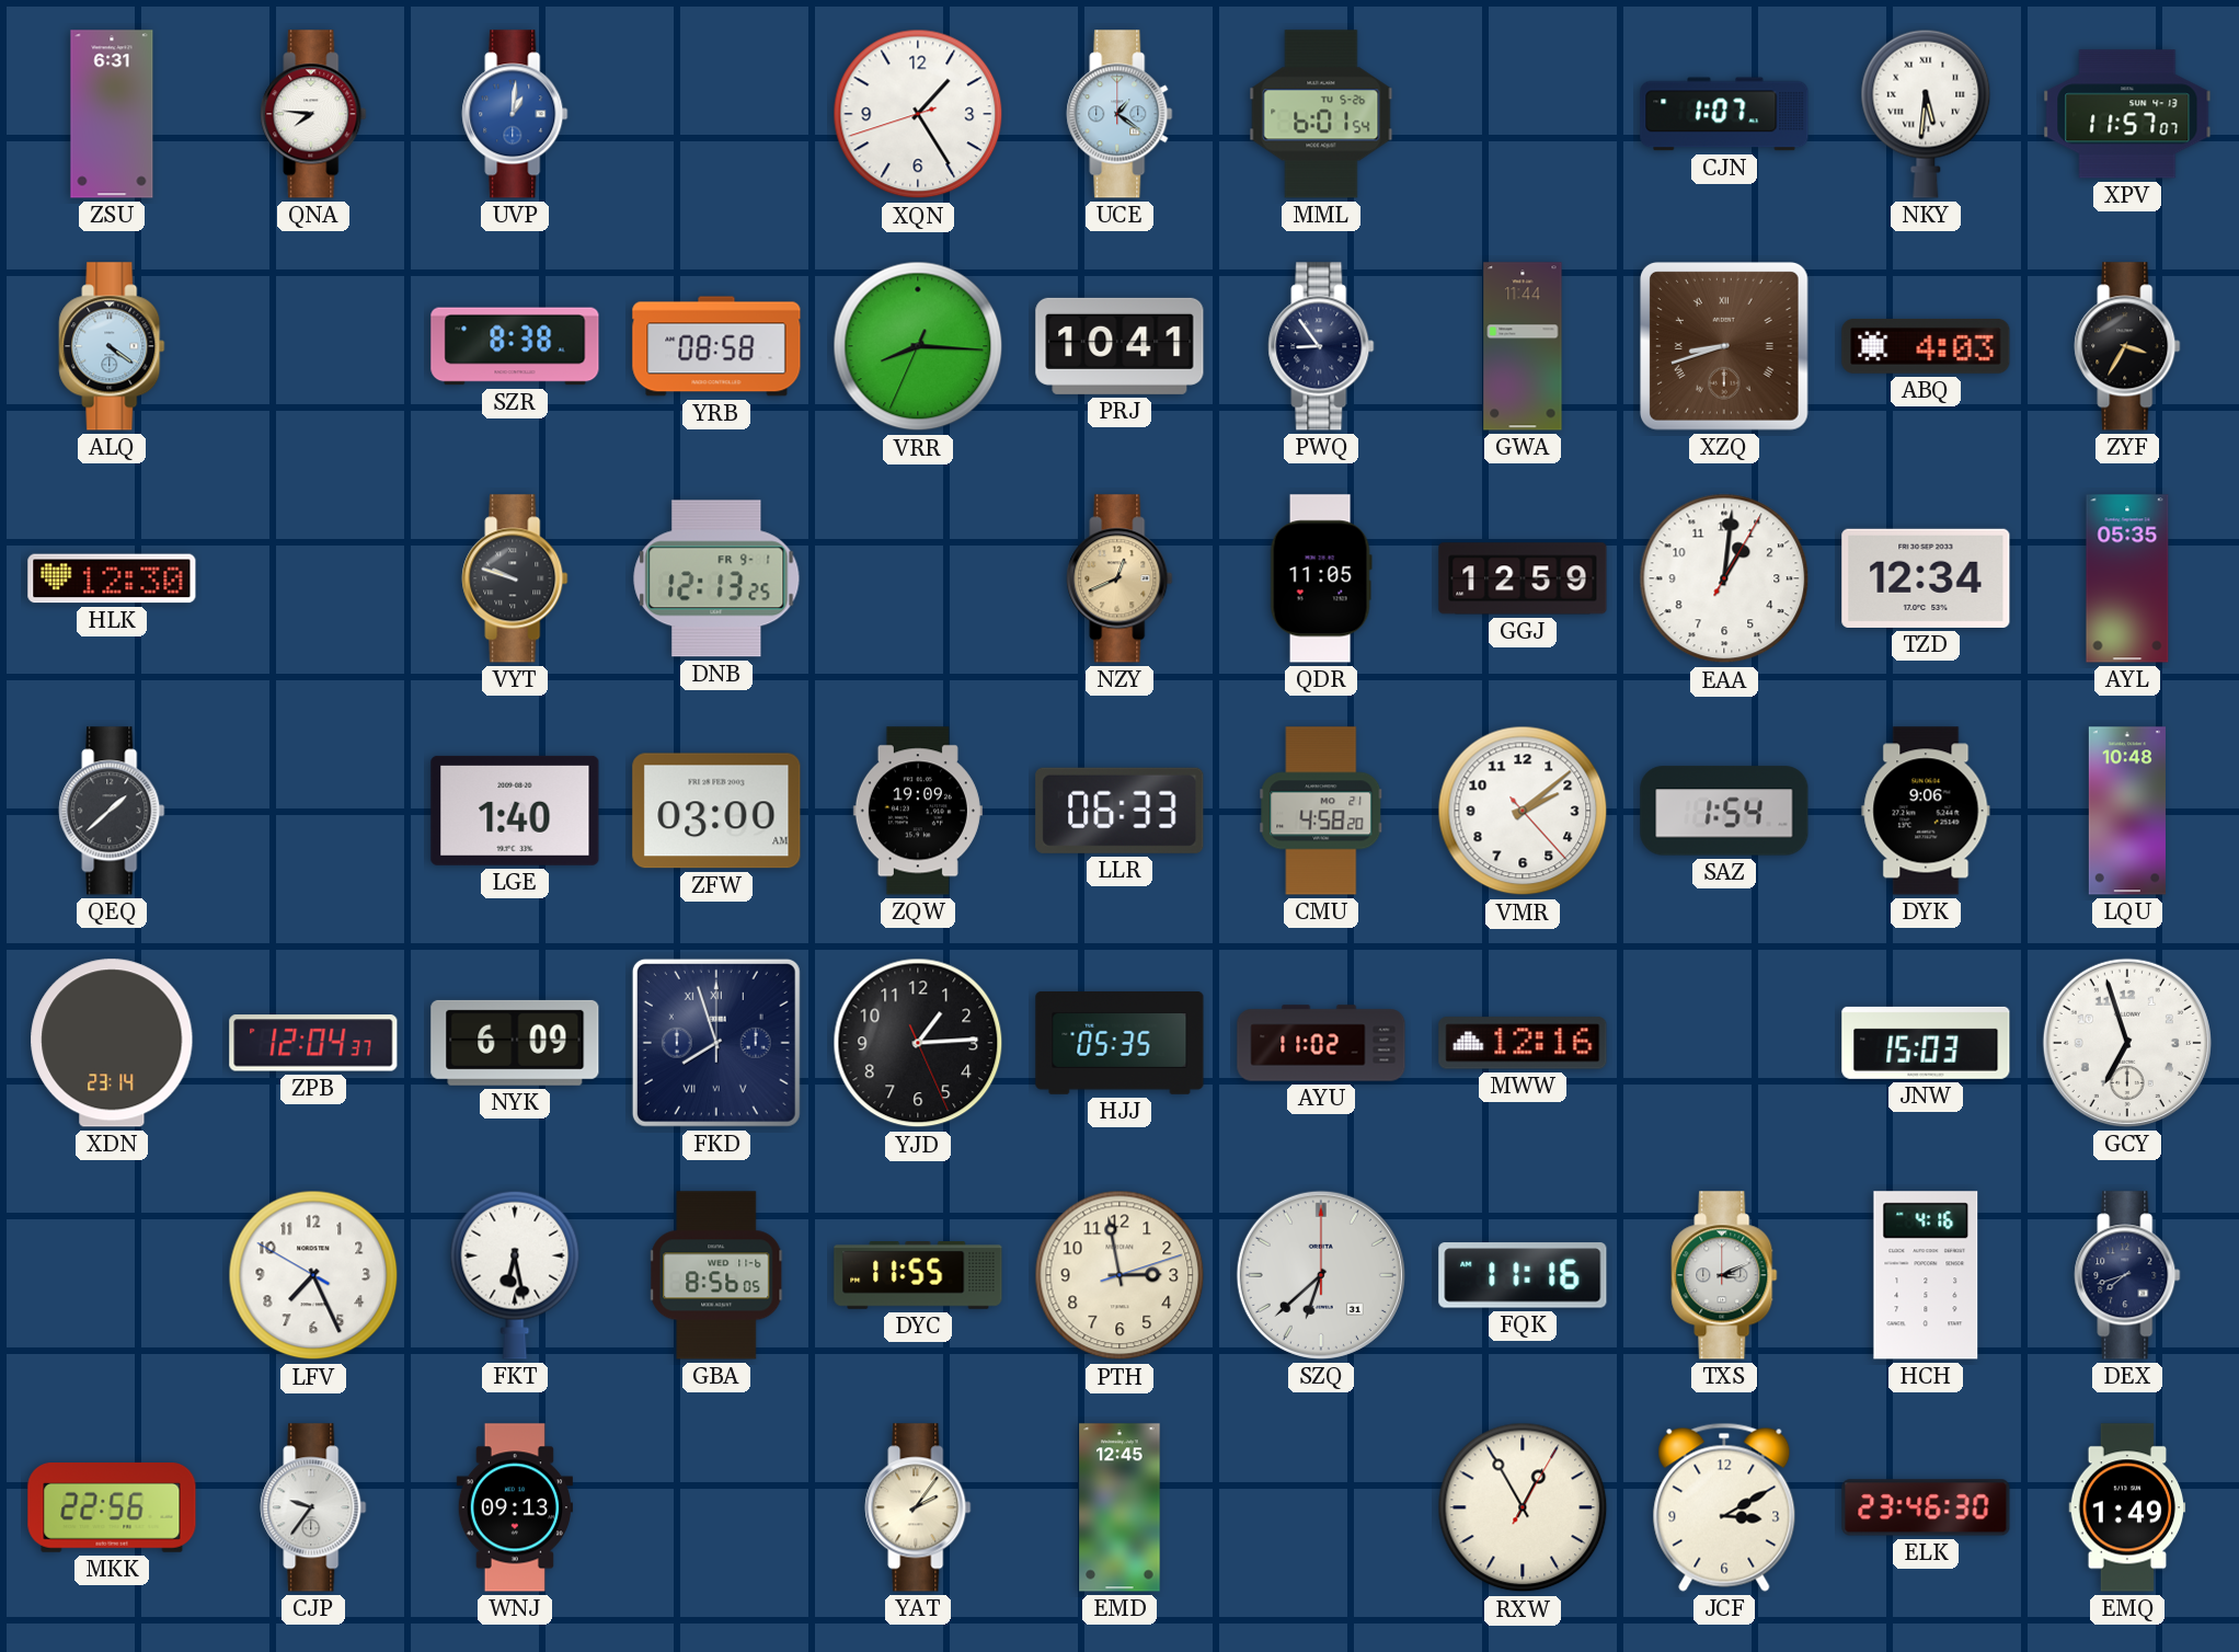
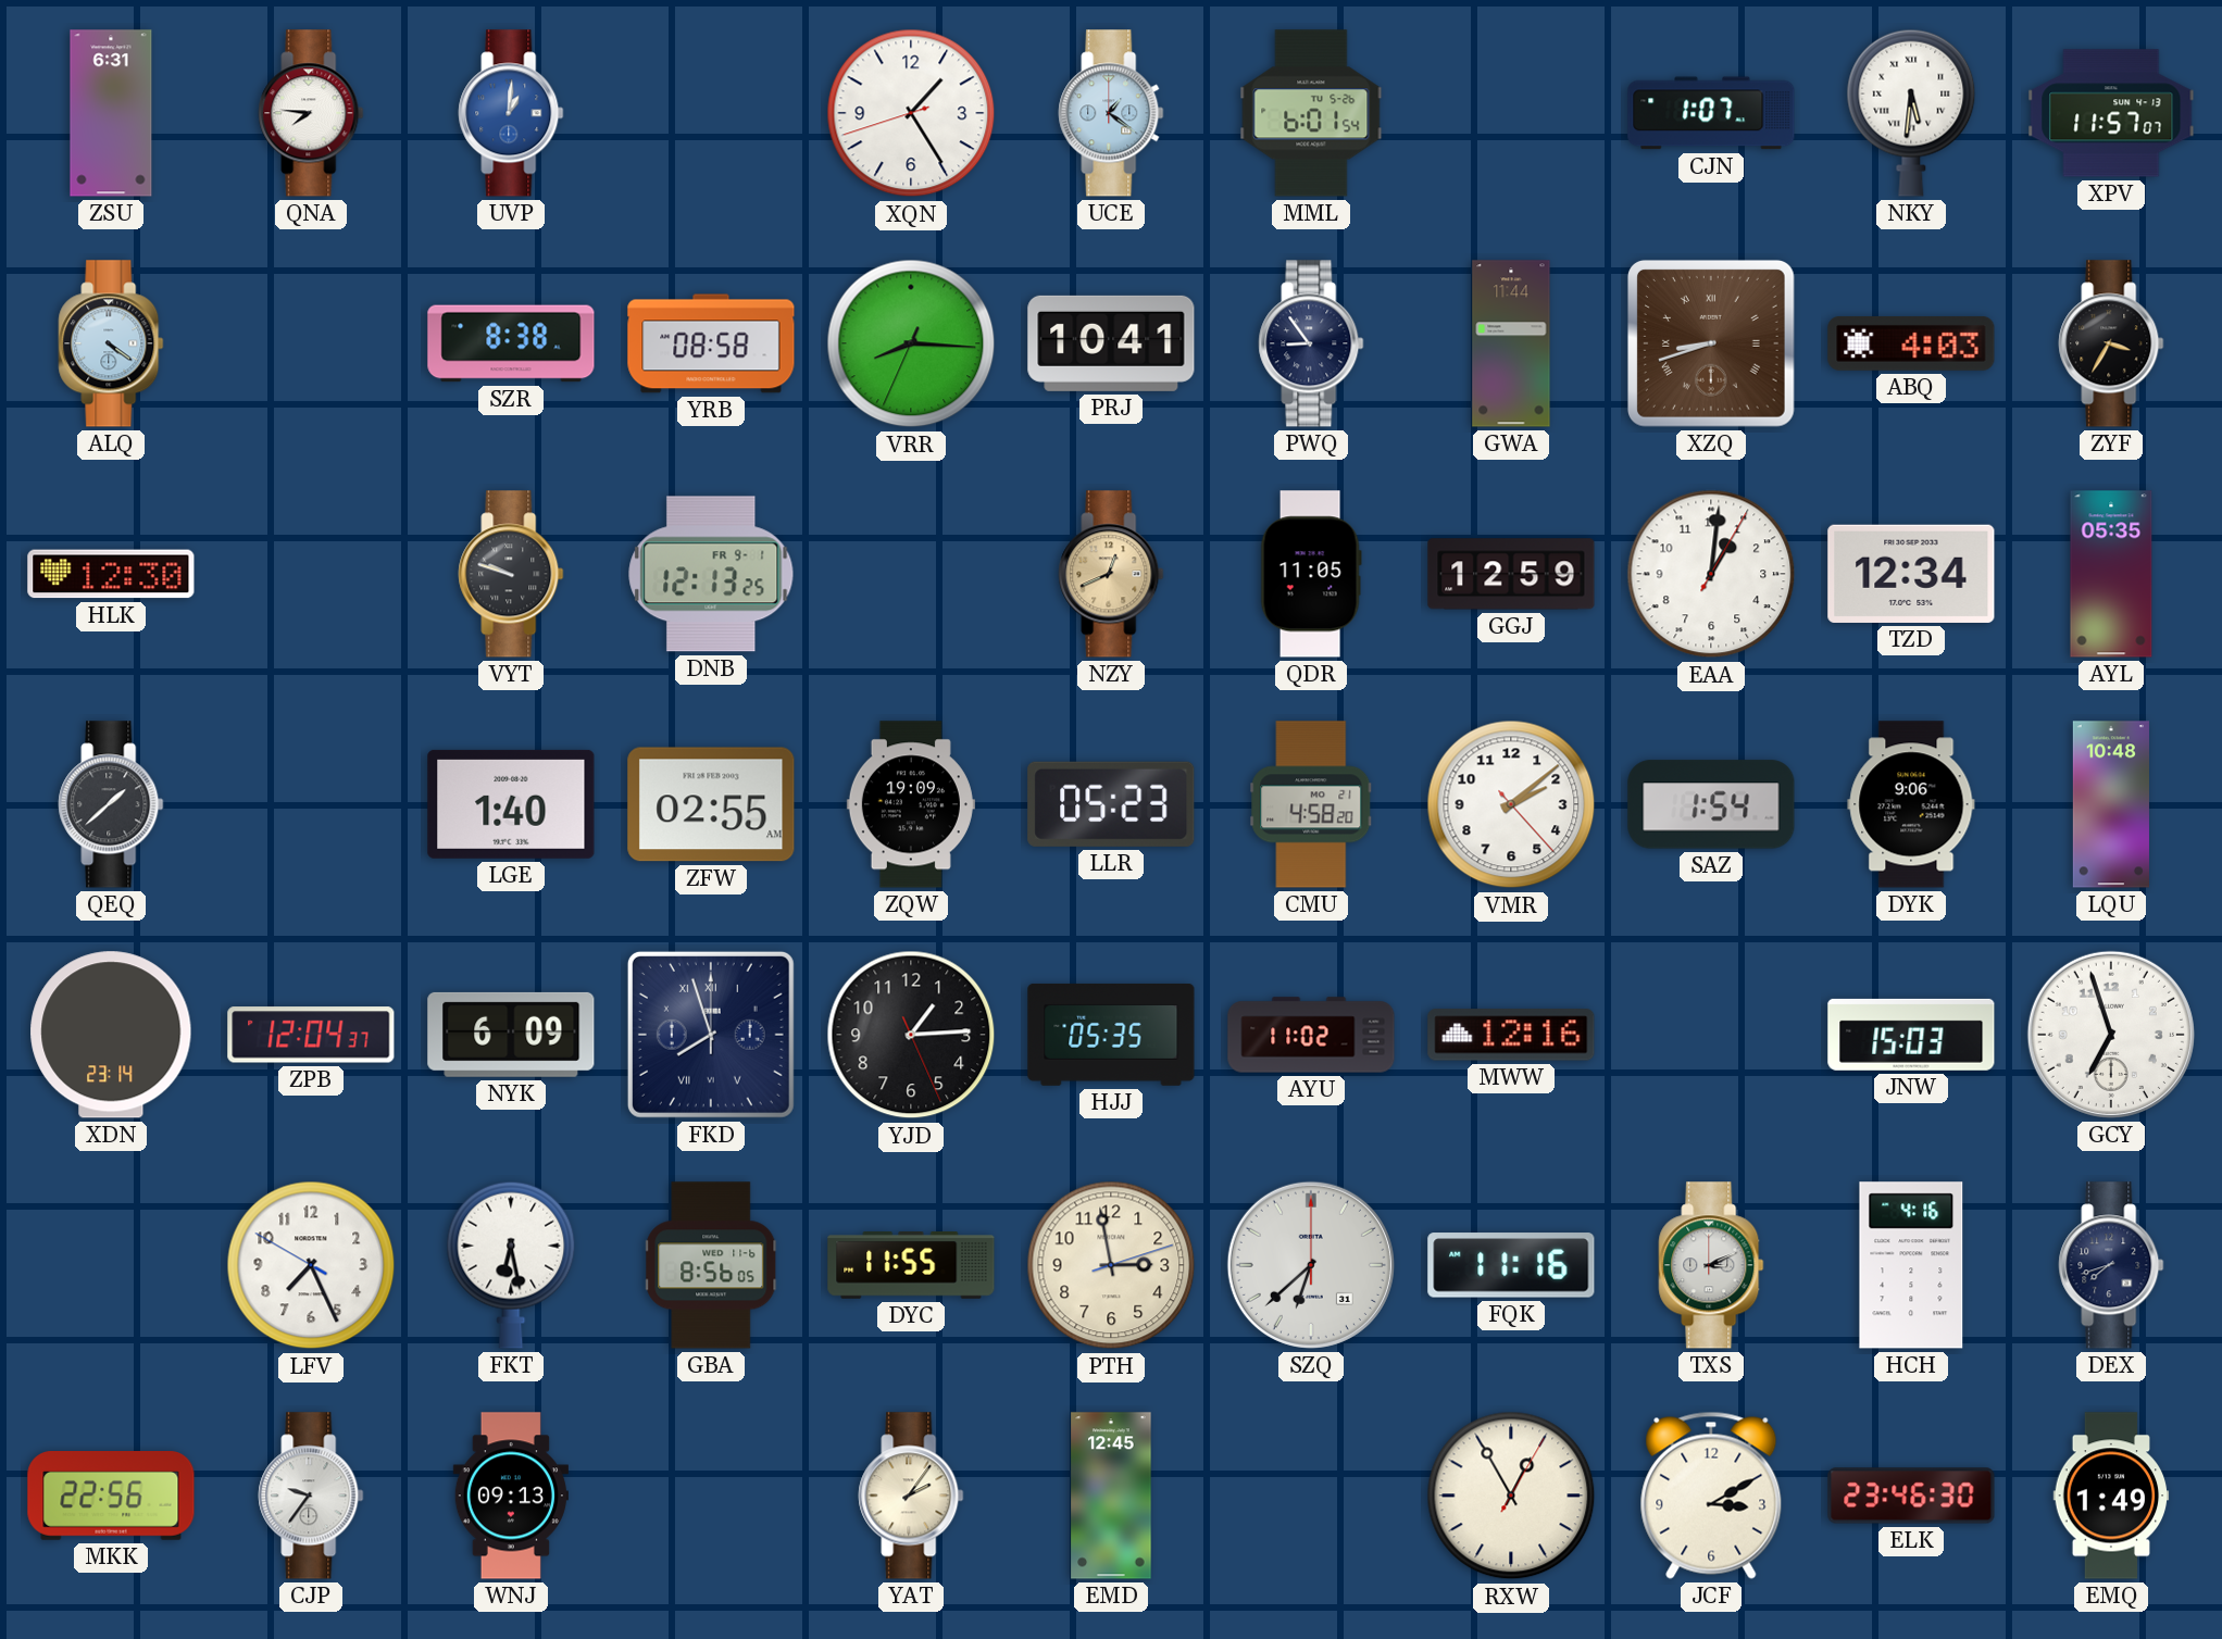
ZFW: 03:00 -> 02:55 (711, 804)
LLR: 06:33 -> 05:23 (1111, 804)
